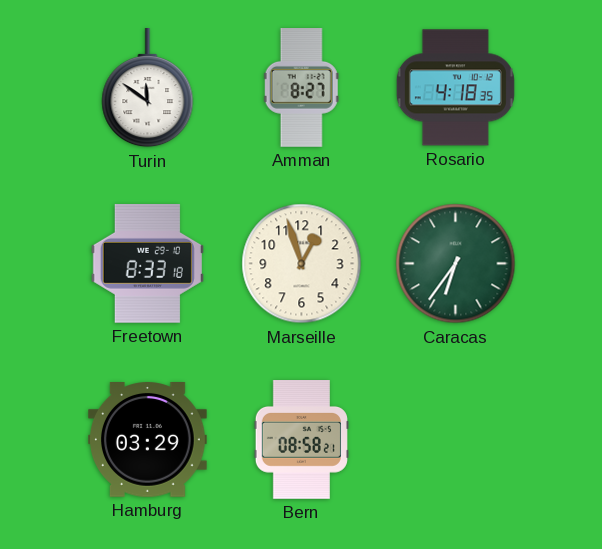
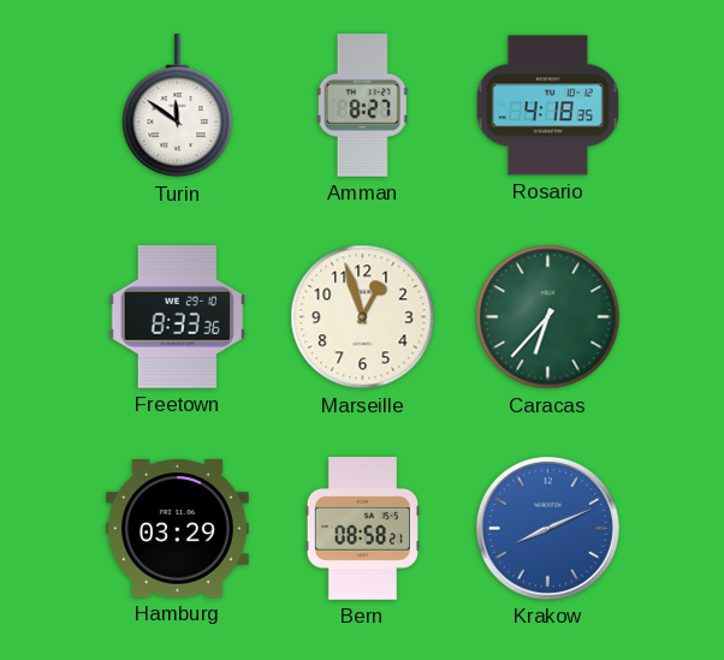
Freetown: 8:33:18 -> 8:33:36 (177, 316)
Caracas: 6:36 -> 6:37 (548, 317)
Krakow: none -> 8:11 (547, 528)
